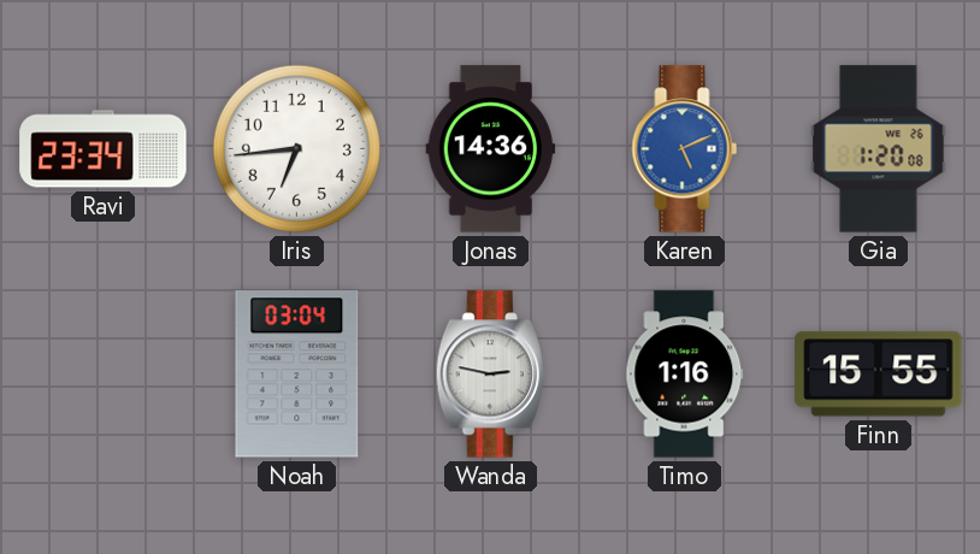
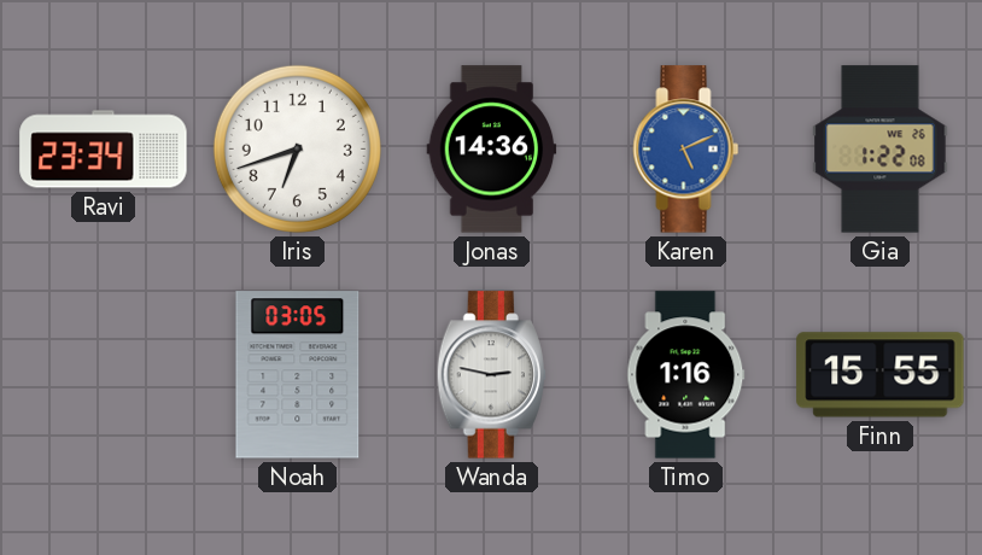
Iris: 6:44 -> 6:42 (297, 148)
Gia: 1:20 -> 1:22 (881, 150)
Noah: 03:04 -> 03:05 (298, 375)
